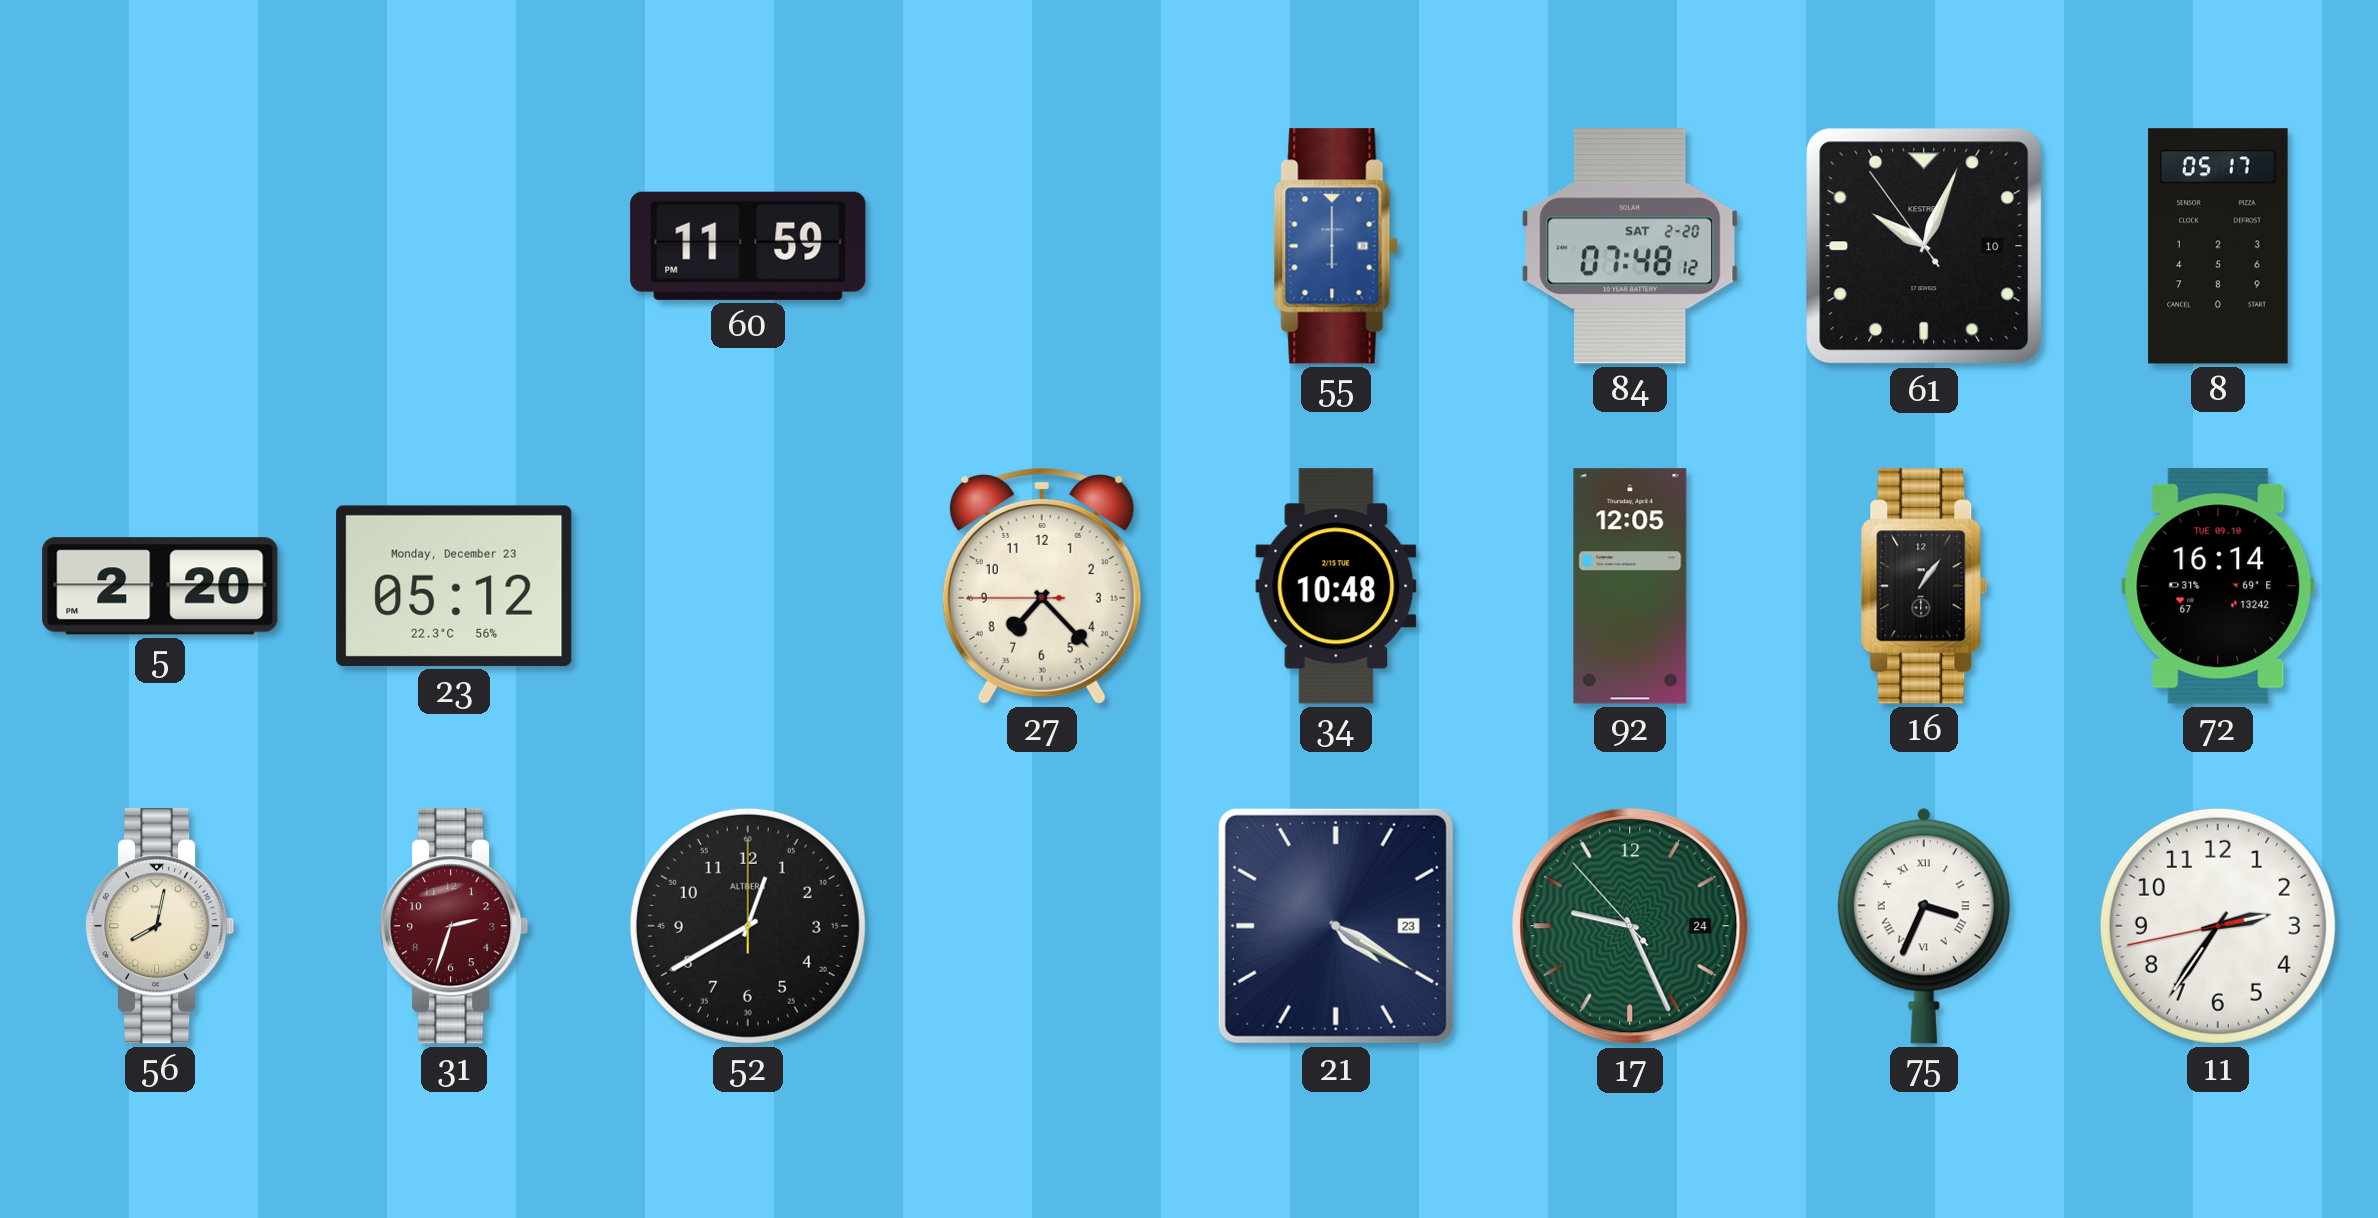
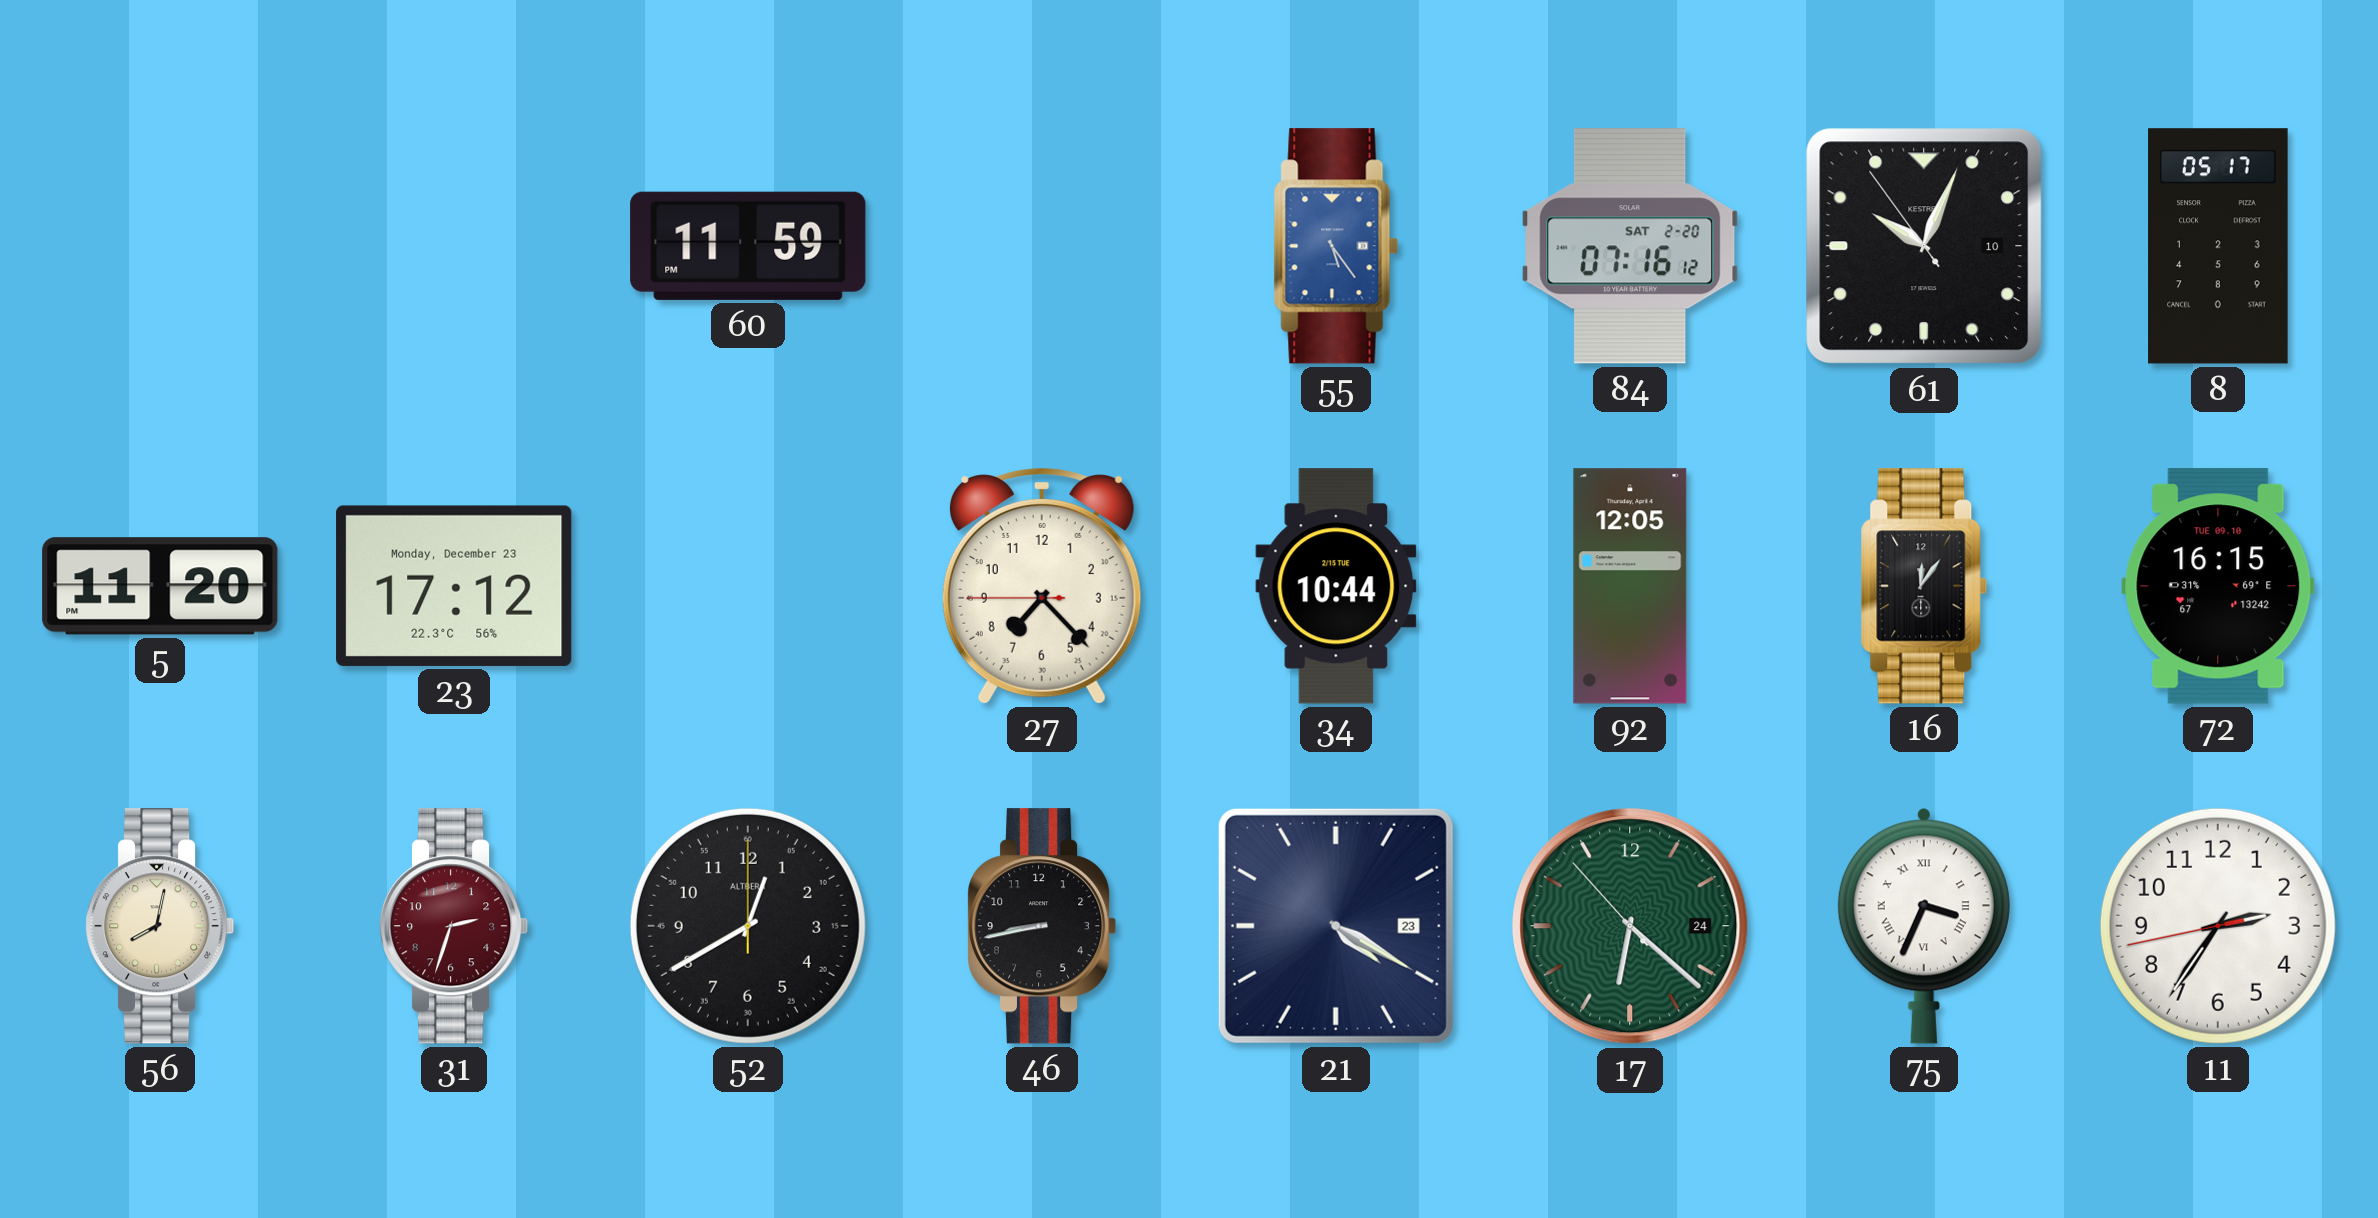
55: 6:00 -> 5:24 (1336, 246)
84: 07:48 -> 07:16 (1630, 246)
5: 2:20 -> 11:20 (160, 586)
23: 05:12 -> 17:12 (454, 586)
34: 10:48 -> 10:44 (1336, 586)
16: 1:06 -> 12:06 (1924, 586)
72: 16:14 -> 16:15 (2218, 586)
46: none -> 8:43 (1042, 926)
17: 9:25 -> 6:21 (1630, 926)
